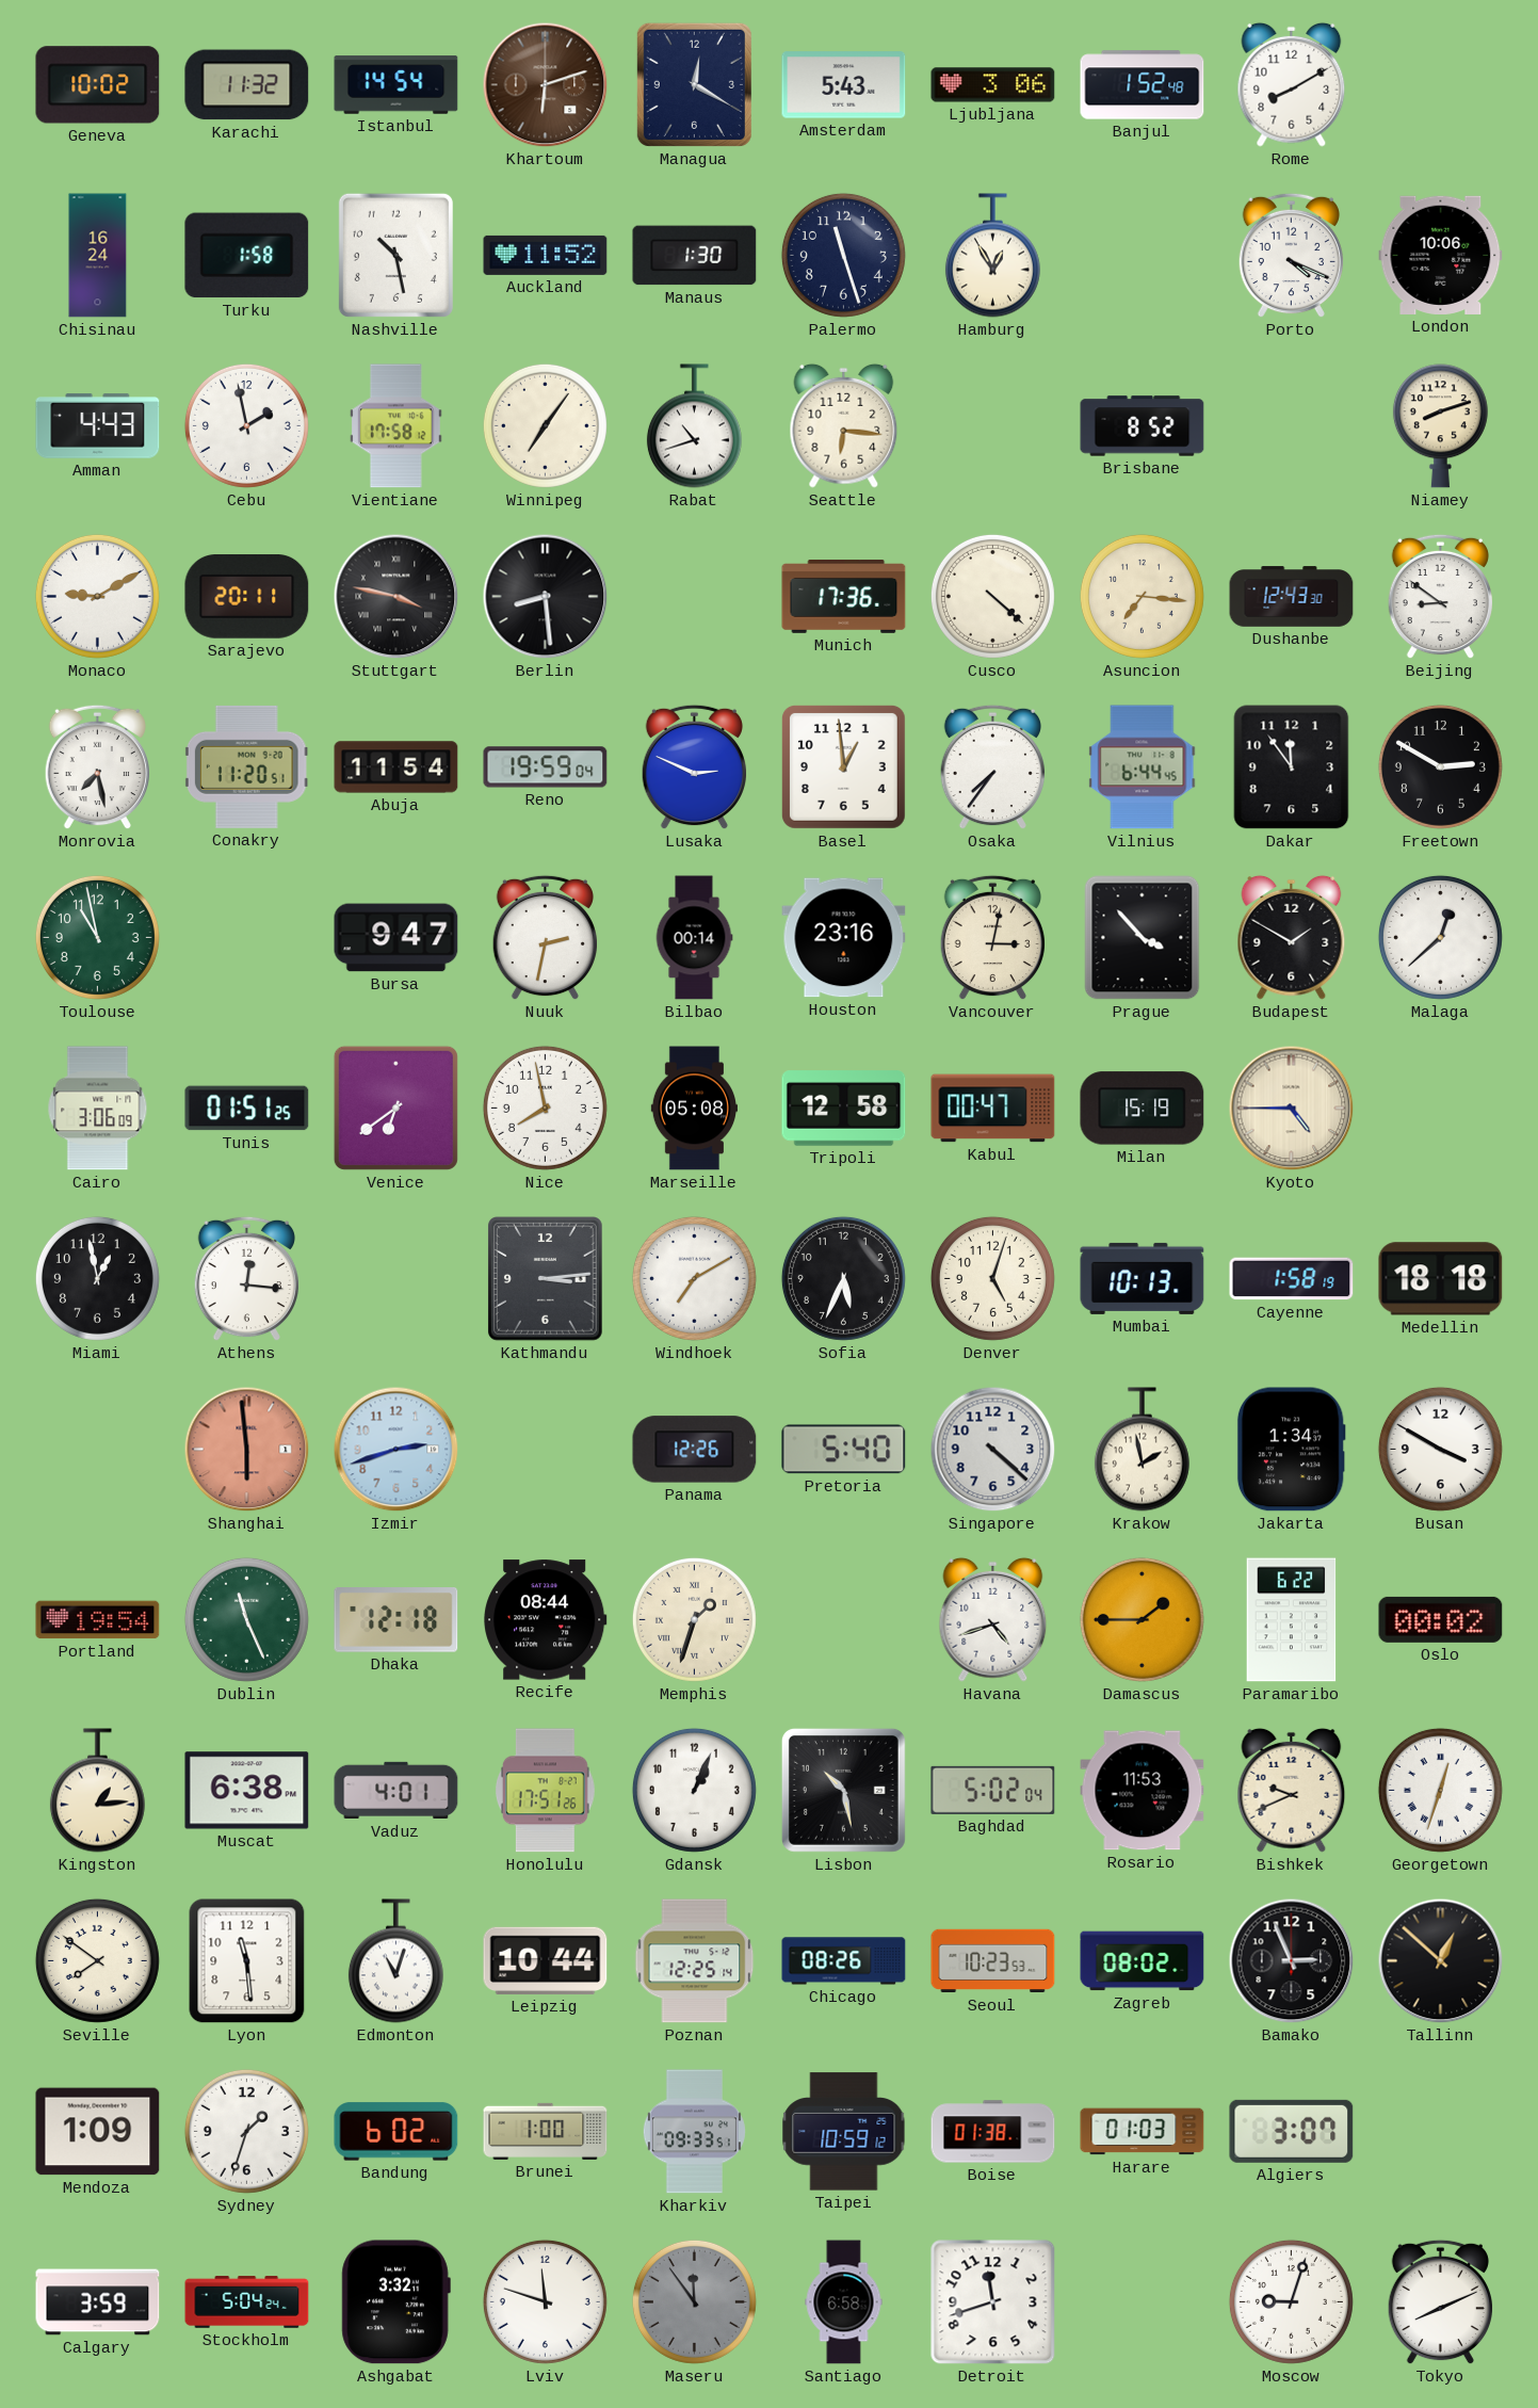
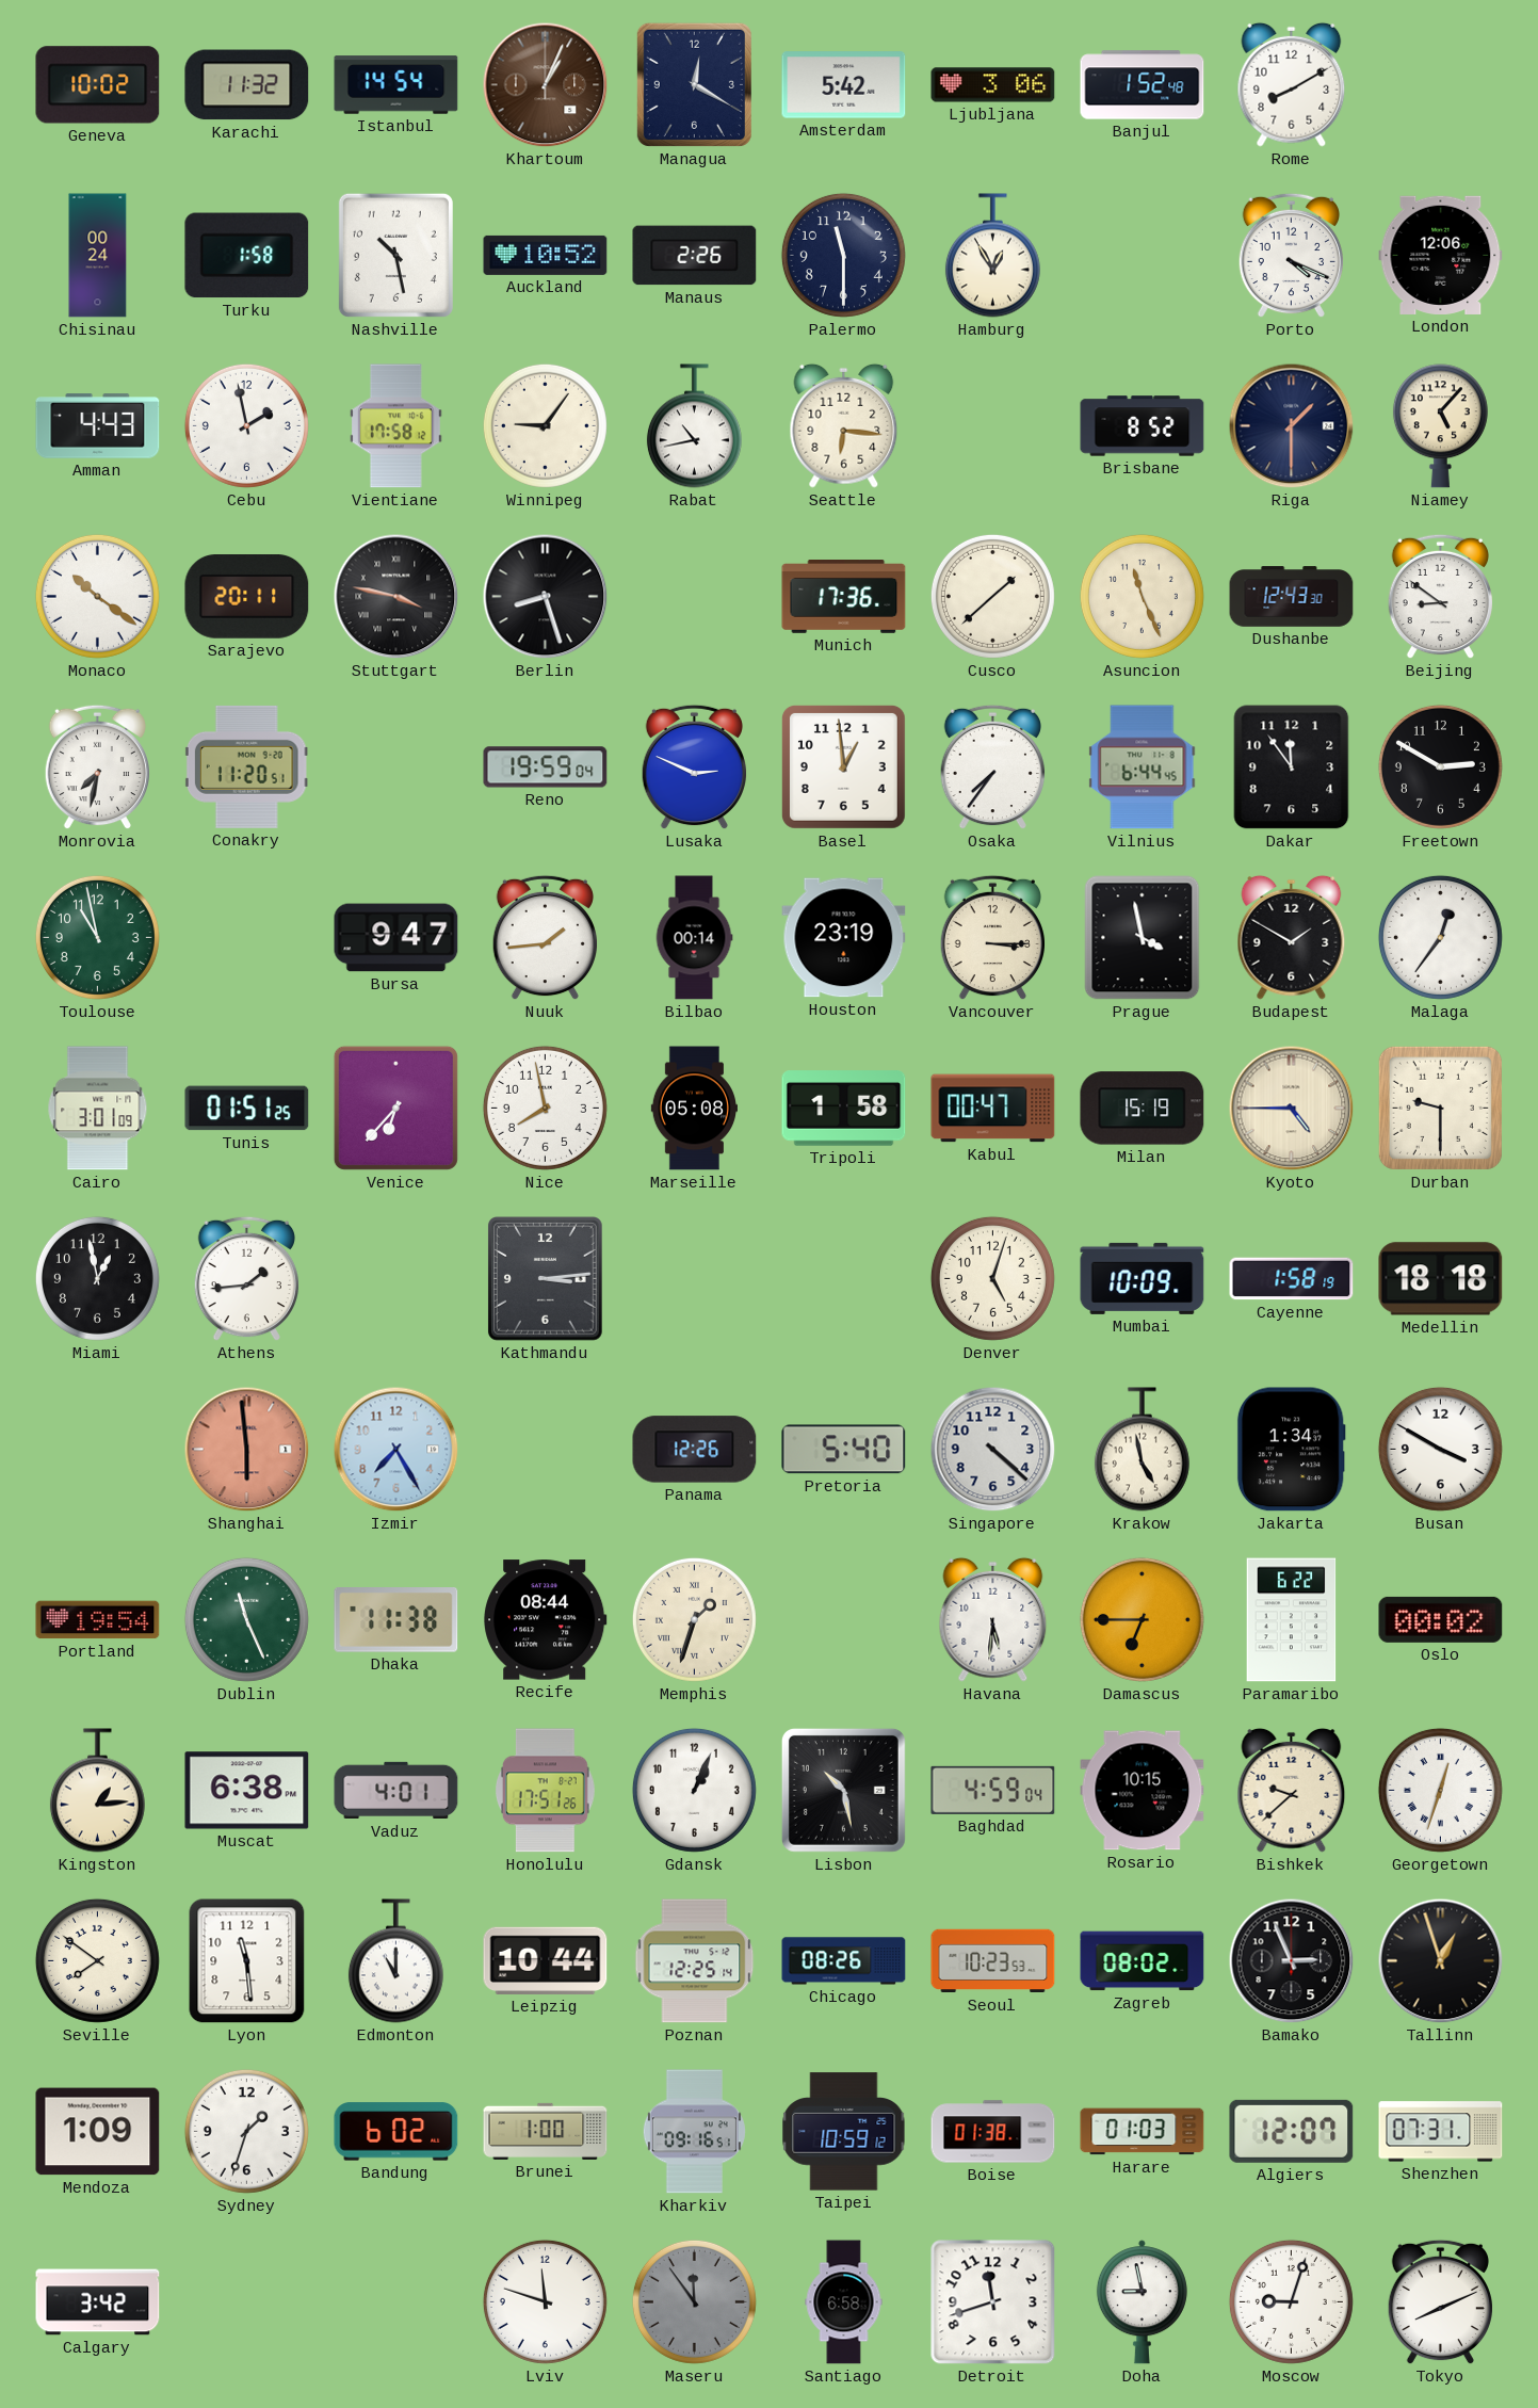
Khartoum: 6:12 -> 1:04 (546, 85)
Amsterdam: 5:43 -> 5:42 (844, 85)
Chisinau: 16:24 -> 00:24 (98, 256)
Auckland: 11:52 -> 10:52 (546, 255)
Manaus: 1:30 -> 2:26 (695, 256)
Palermo: 11:27 -> 11:30 (843, 255)
London: 10:06 -> 12:06 (1441, 255)
Winnipeg: 7:06 -> 9:06 (545, 425)
Rabat: 10:42 -> 10:43 (694, 426)
Riga: none -> 1:30 (1292, 426)
Niamey: 8:12 -> 5:07 (1440, 426)
Monaco: 9:10 -> 10:21 (97, 596)
Berlin: 8:29 -> 8:27 (546, 597)
Cusco: 4:22 -> 1:38 (992, 596)
Asuncion: 7:16 -> 11:26 (1142, 596)
Monrovia: 7:28 -> 7:32 (97, 767)
Abuja: 11:54 -> none (396, 767)
Nuuk: 2:32 -> 1:44 (545, 938)
Houston: 23:16 -> 23:19 (844, 938)
Vancouver: 3:02 -> 3:15 (992, 938)
Prague: 3:53 -> 3:58 (1143, 938)
Malaga: 12:38 -> 12:36 (1440, 937)
Cairo: 3:06 -> 3:01 (98, 1109)
Venice: 6:39 -> 6:37 (395, 1108)
Tripoli: 12:58 -> 1:58 (844, 1109)
Durban: none -> 9:30 (1440, 1108)
Athens: 12:16 -> 1:44 (246, 1279)
Windhoek: 7:10 -> none (694, 1278)
Sofia: 5:34 -> none (843, 1278)
Mumbai: 10:13 -> 10:09 (1143, 1278)
Izmir: 2:42 -> 7:25 (396, 1450)
Krakow: 1:58 -> 4:58 (1142, 1450)
Dhaka: 12:18 -> 11:38 (396, 1620)
Havana: 4:42 -> 5:31 (993, 1619)
Damascus: 1:45 -> 6:45 (1142, 1619)
Baghdad: 5:02 -> 4:59 (993, 1790)
Rosario: 11:53 -> 10:15 (1143, 1791)
Bishkek: 9:41 -> 9:38 (1292, 1790)
Edmonton: 11:03 -> 11:00 (395, 1961)
Tallinn: 12:52 -> 12:57 (1441, 1961)
Kharkiv: 09:33 -> 09:16 (694, 2132)
Algiers: 3:07 -> 12:07 (1292, 2131)
Shenzhen: none -> 07:31 (1441, 2132)
Calgary: 3:59 -> 3:42 (98, 2302)
Stockholm: 5:04 -> none (247, 2302)
Ashgabat: 3:32 -> none (395, 2302)
Doha: none -> 8:58 (1142, 2302)
